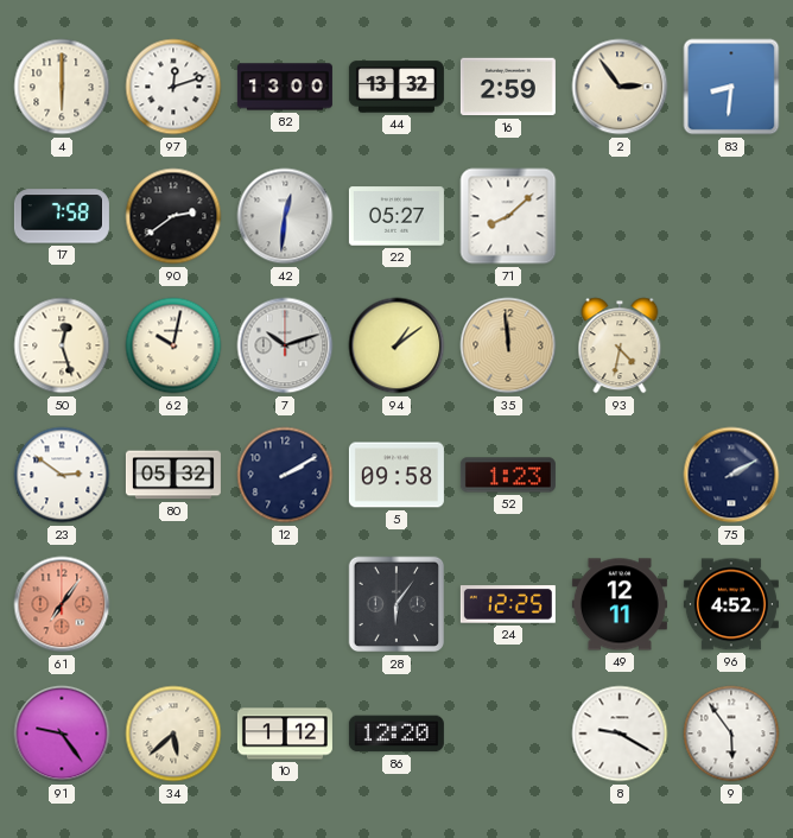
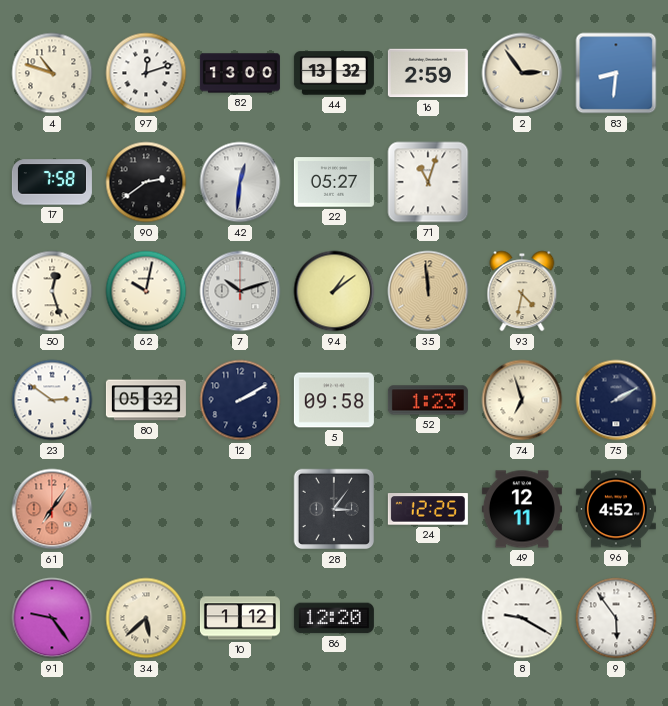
4: 6:00 -> 10:48 (52, 73)
71: 8:08 -> 11:03 (428, 182)
74: none -> 6:57 (522, 400)
28: 6:06 -> 3:06 (334, 509)
